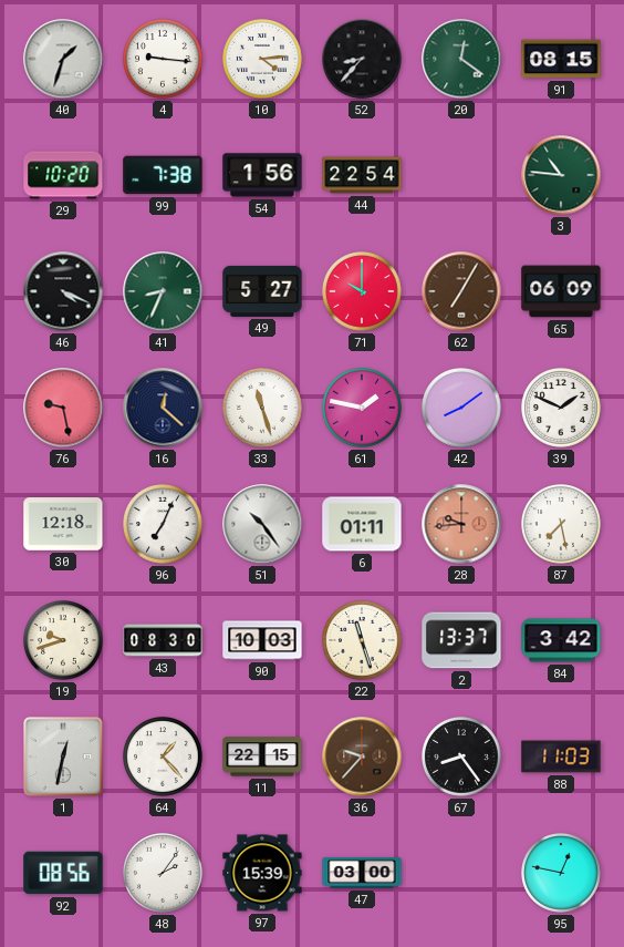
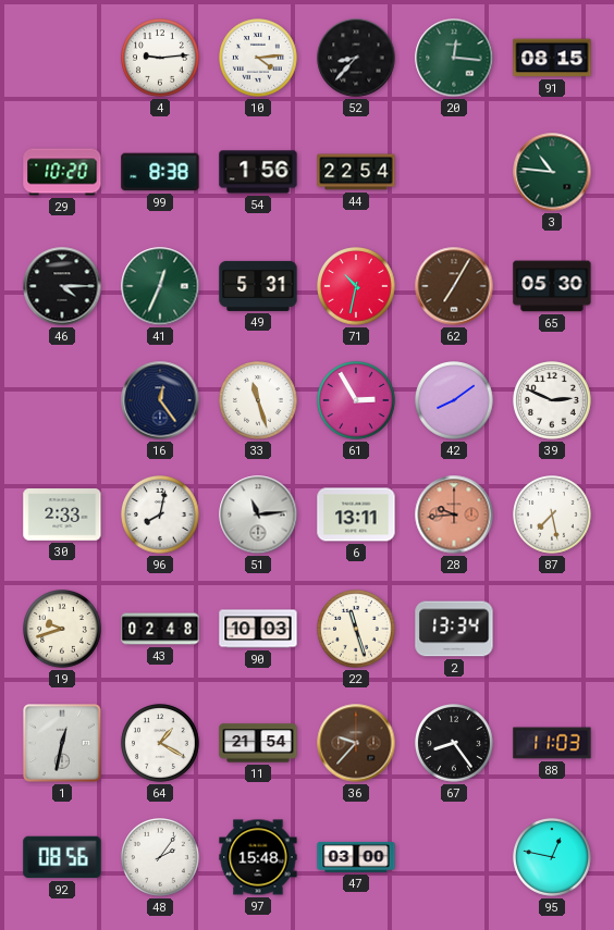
40: 1:33 -> none (63, 59)
4: 9:16 -> 9:14 (161, 59)
20: 12:21 -> 12:16 (454, 58)
99: 7:38 -> 8:38 (160, 172)
46: 4:19 -> 4:15 (62, 286)
41: 8:34 -> 12:34 (160, 286)
49: 5:27 -> 5:31 (258, 286)
71: 10:00 -> 10:32 (357, 287)
65: 06:09 -> 05:30 (552, 286)
76: 9:28 -> none (63, 408)
16: 12:22 -> 12:24 (160, 400)
61: 1:47 -> 2:55 (357, 401)
39: 1:49 -> 2:49 (553, 401)
30: 12:18 -> 2:33 (62, 514)
96: 7:04 -> 8:02 (161, 516)
51: 10:24 -> 11:14 (258, 514)
6: 01:11 -> 13:11 (356, 514)
43: 08:30 -> 02:48 (160, 629)
2: 13:37 -> 13:34 (454, 629)
84: 3:42 -> none (561, 640)
64: 1:23 -> 1:20 (161, 744)
11: 22:15 -> 21:54 (258, 743)
97: 15:39 -> 15:48 (258, 857)
